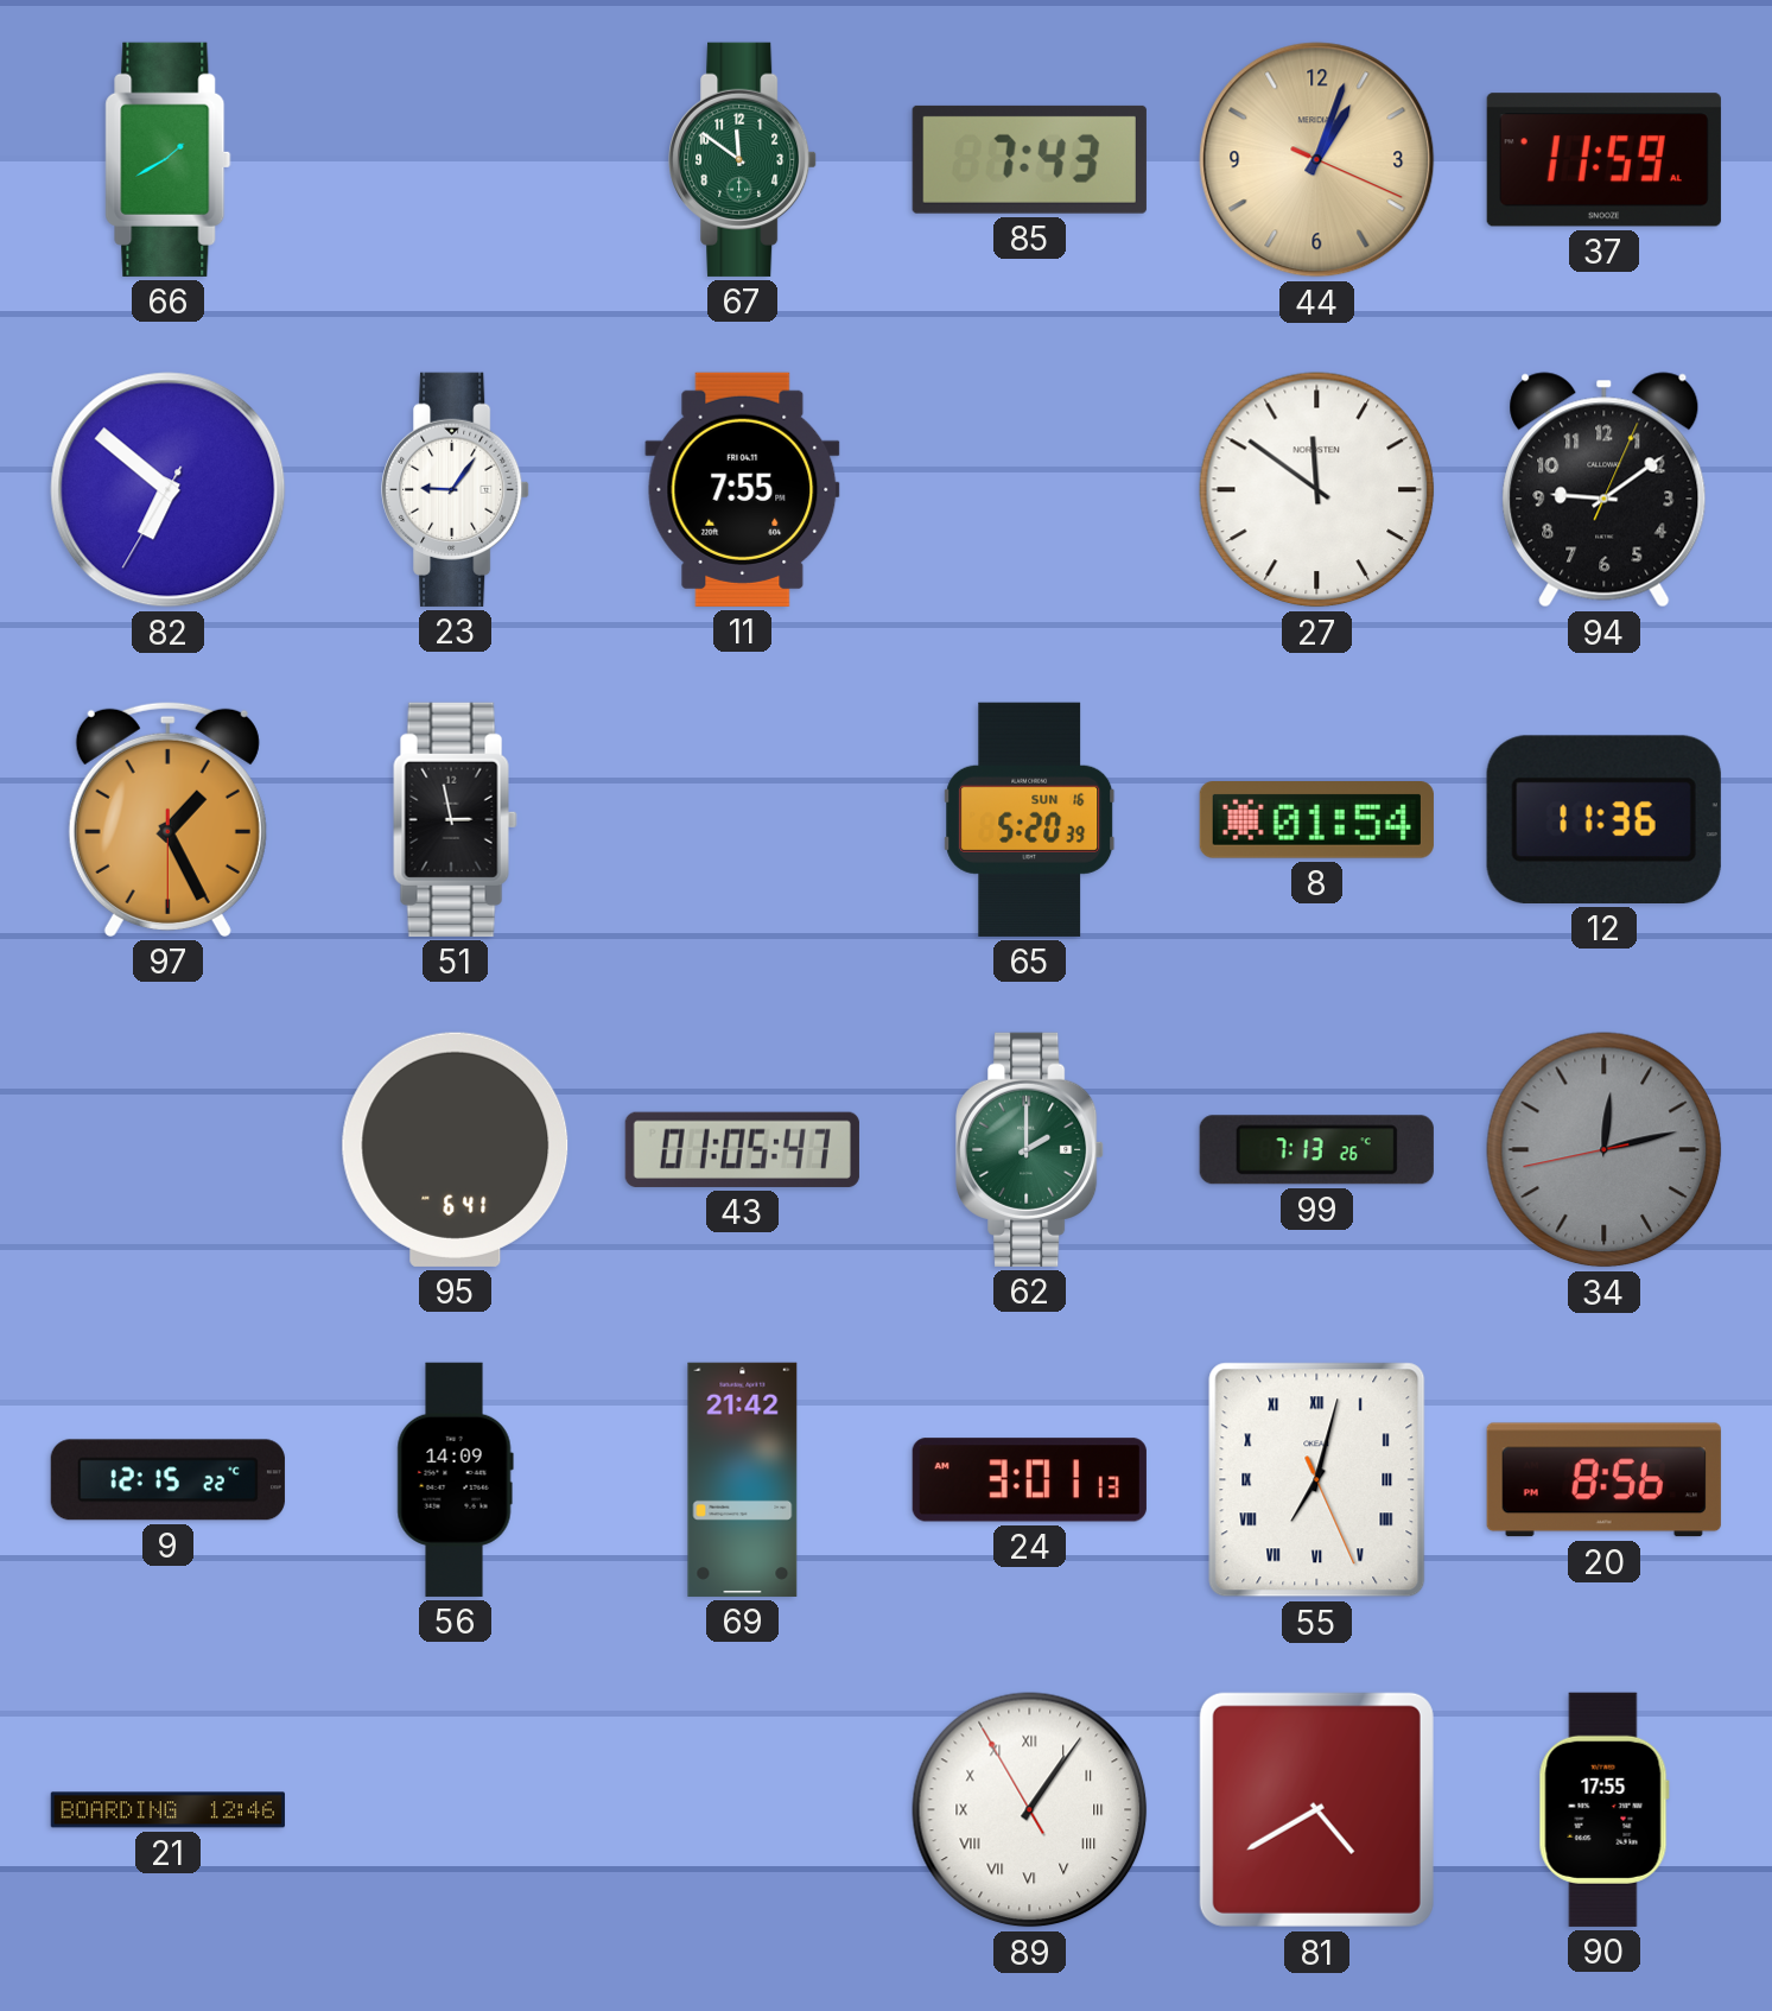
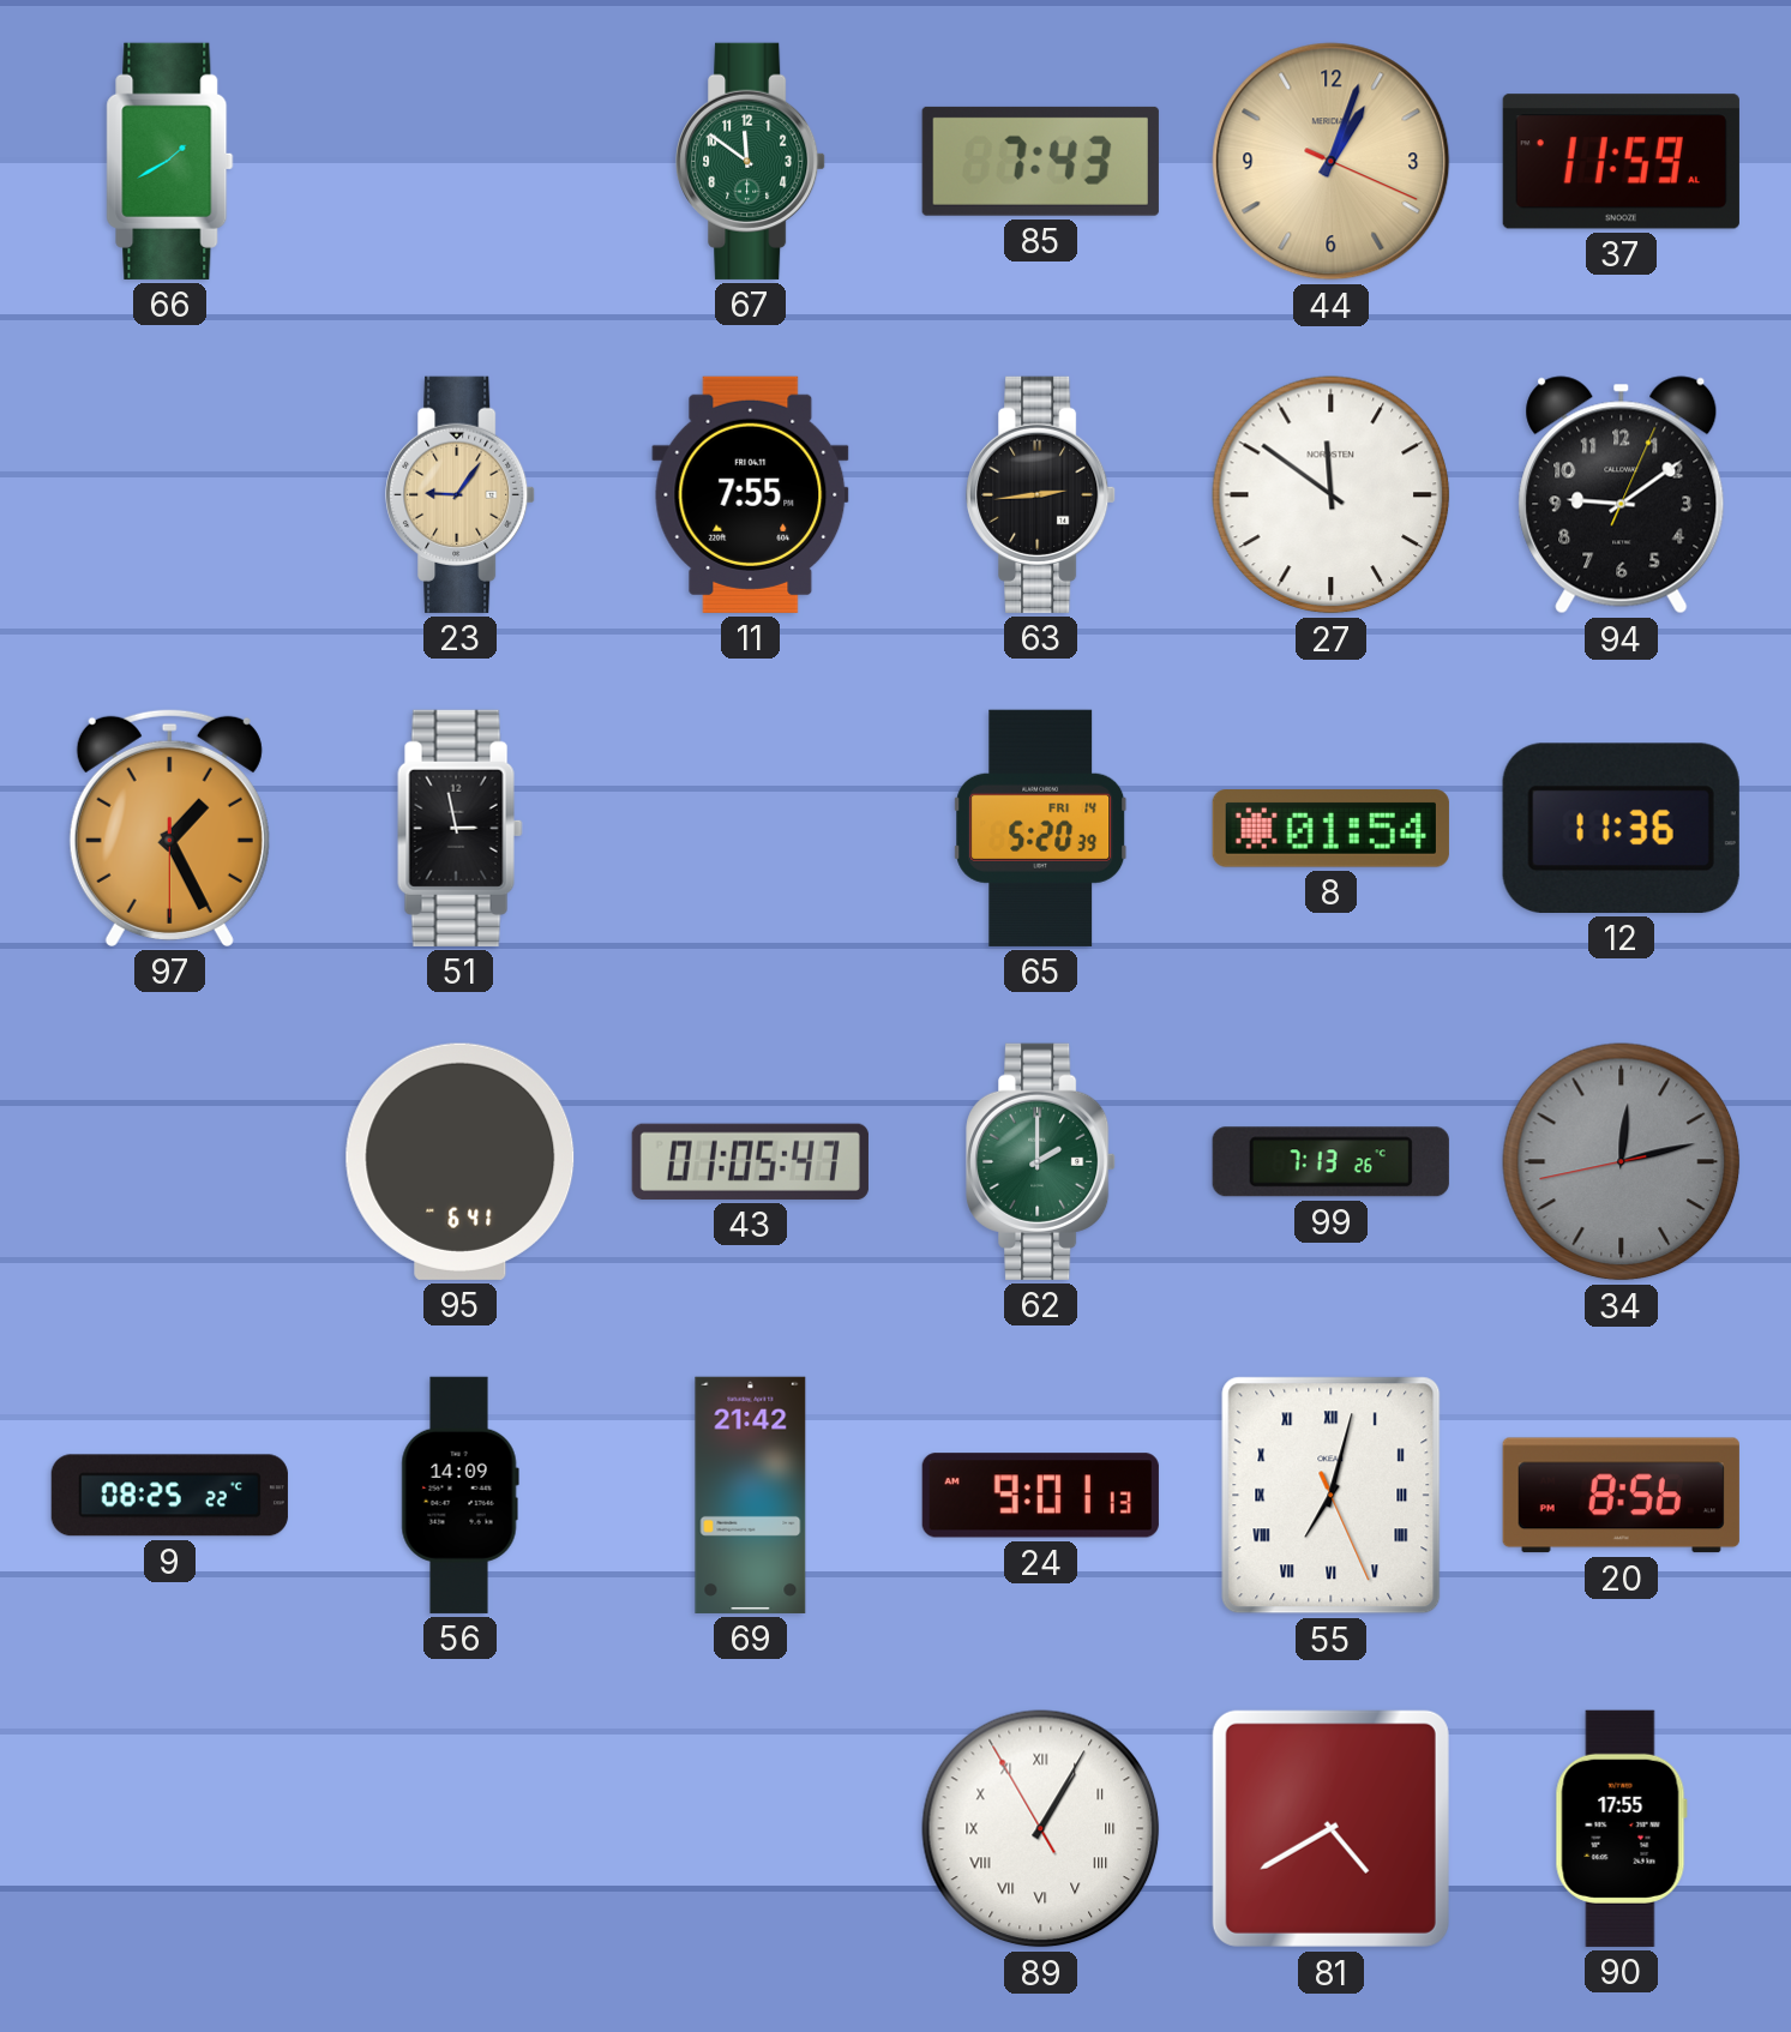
82: 6:51 -> none (169, 490)
23 dial: white -> champagne (461, 494)
63: none -> 2:44 (1041, 494)
65 date: SUN 16 -> FRI 14 (1041, 828)
9: 12:15 -> 08:25 (169, 1496)
24: 3:01 -> 9:01 (1040, 1496)
21: 12:46 -> none (167, 1810)
89: 1:05 -> 1:04 (1041, 1829)
